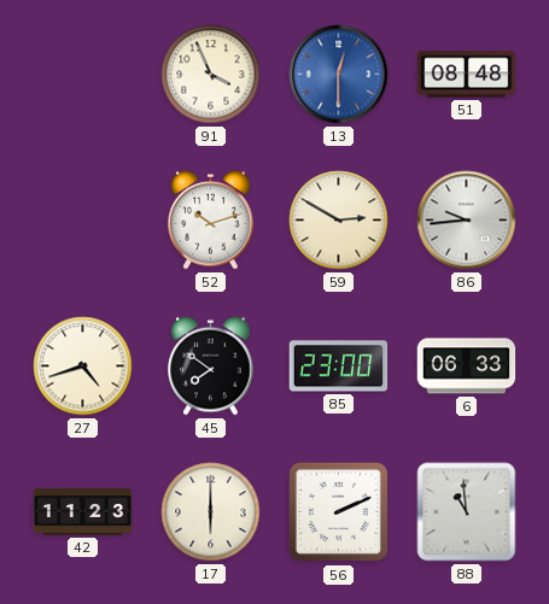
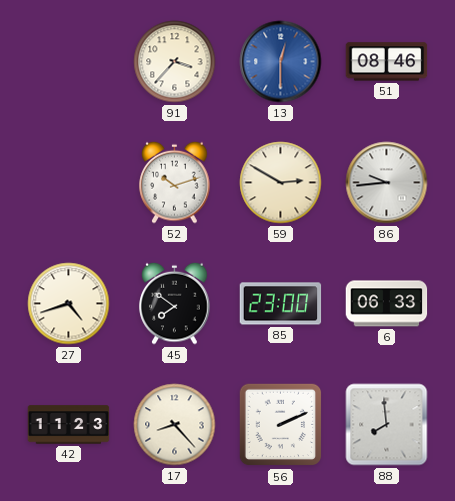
91: 3:56 -> 3:37 (175, 62)
51: 08:48 -> 08:46 (387, 62)
17: 6:00 -> 8:23 (175, 425)
88: 10:59 -> 7:59 (387, 425)
